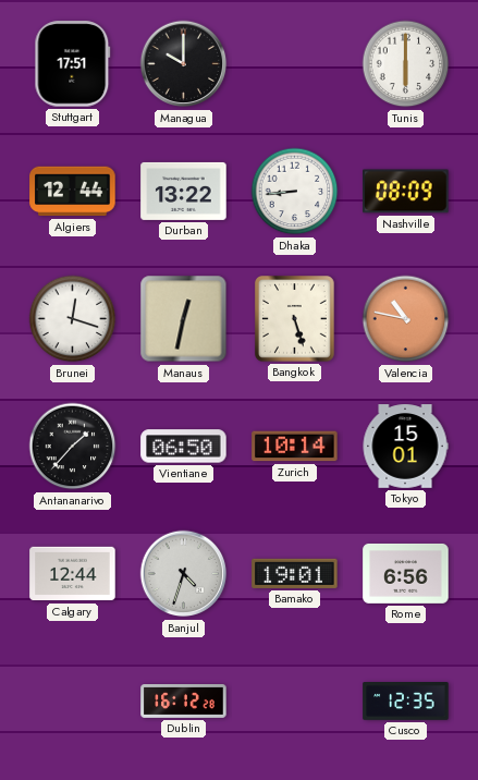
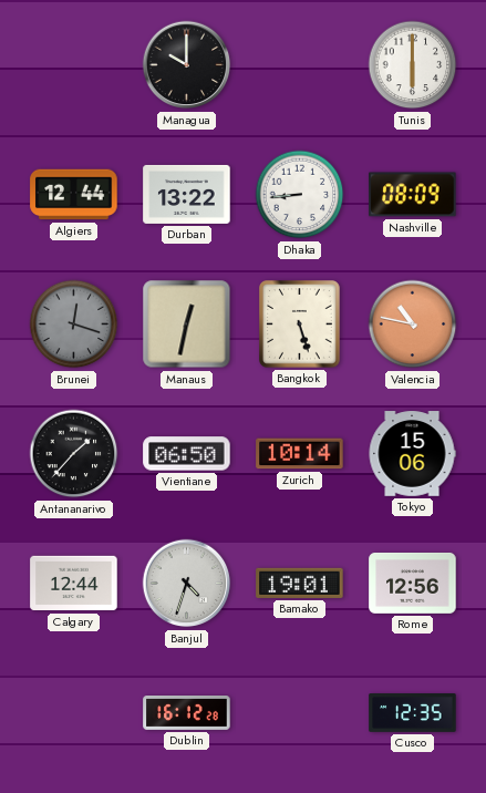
Stuttgart: 17:51 -> none (73, 64)
Brunei dial: white -> grey (74, 325)
Tokyo: 15:01 -> 15:06 (412, 454)
Rome: 6:56 -> 12:56 (413, 583)
